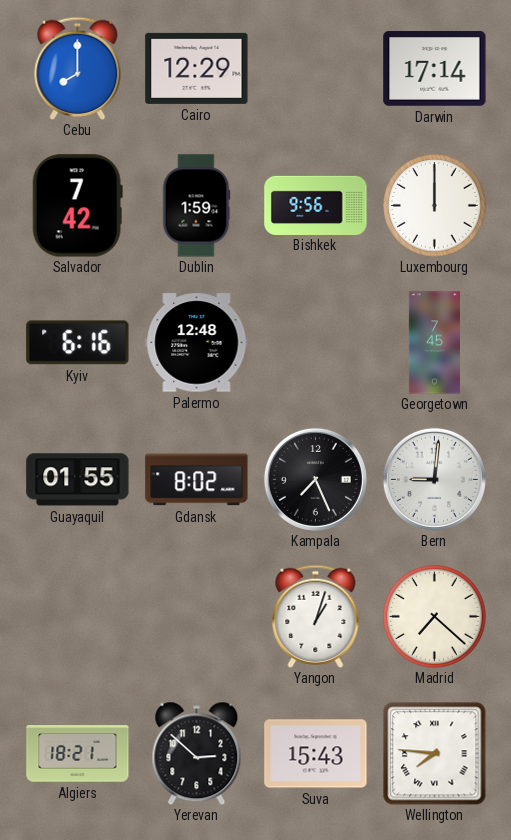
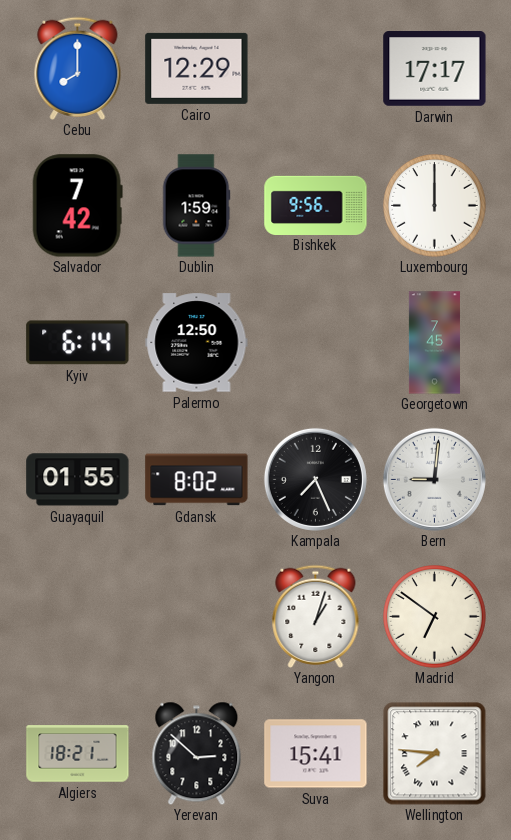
Darwin: 17:14 -> 17:17 (435, 69)
Kyiv: 6:16 -> 6:14 (78, 343)
Palermo: 12:48 -> 12:50 (197, 343)
Madrid: 7:22 -> 6:51 (435, 617)
Suva: 15:43 -> 15:41 (316, 754)
